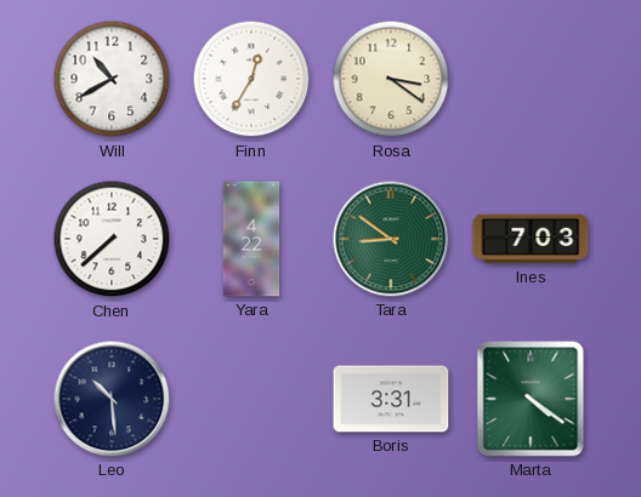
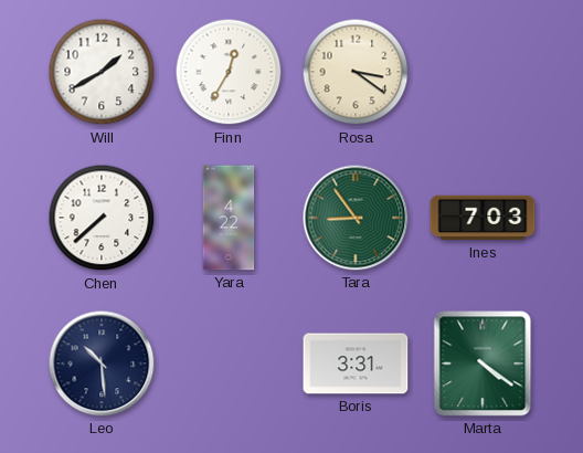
Will: 10:40 -> 1:40 (102, 72)
Tara: 8:51 -> 8:54 (356, 218)
